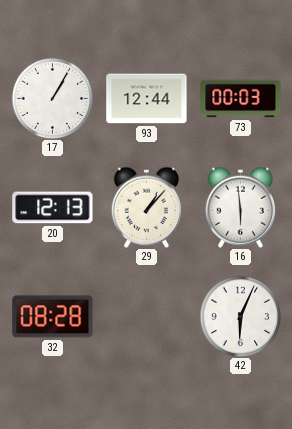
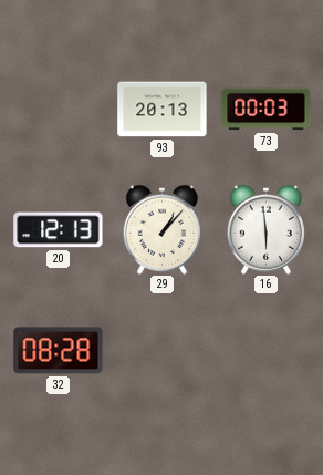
17: 1:05 -> none (52, 98)
93: 12:44 -> 20:13 (163, 110)
42: 6:04 -> none (240, 316)
